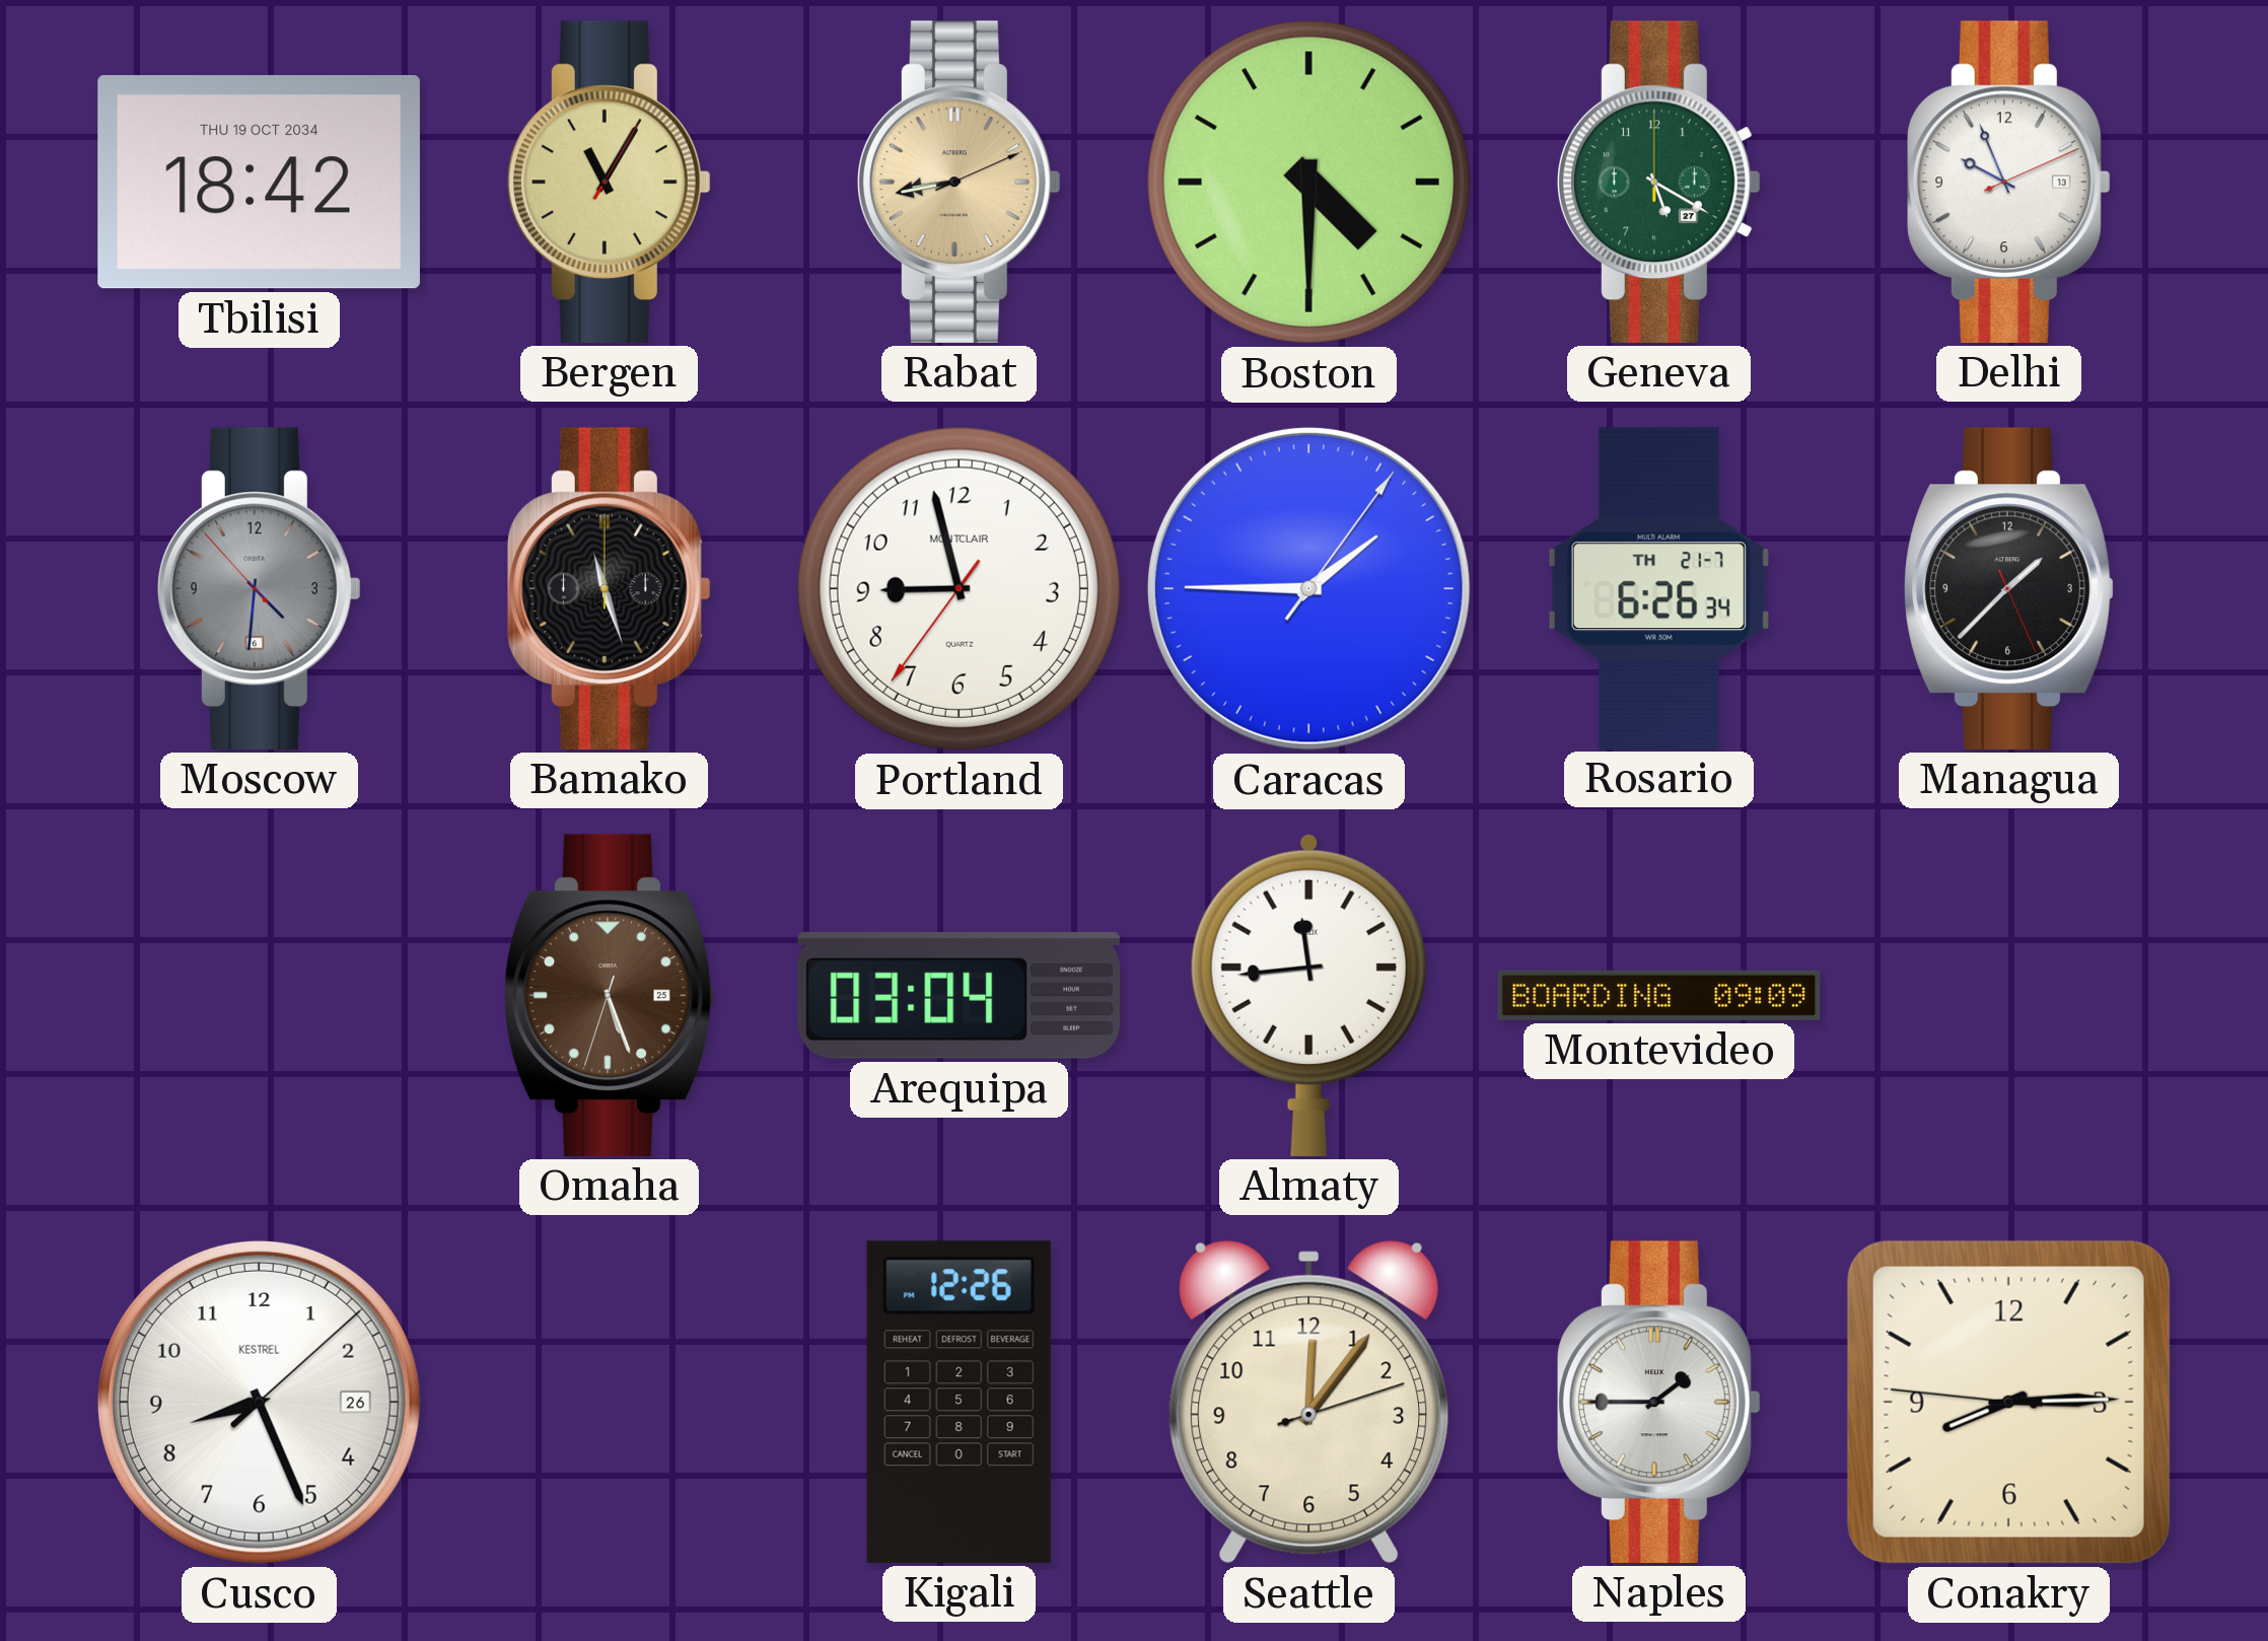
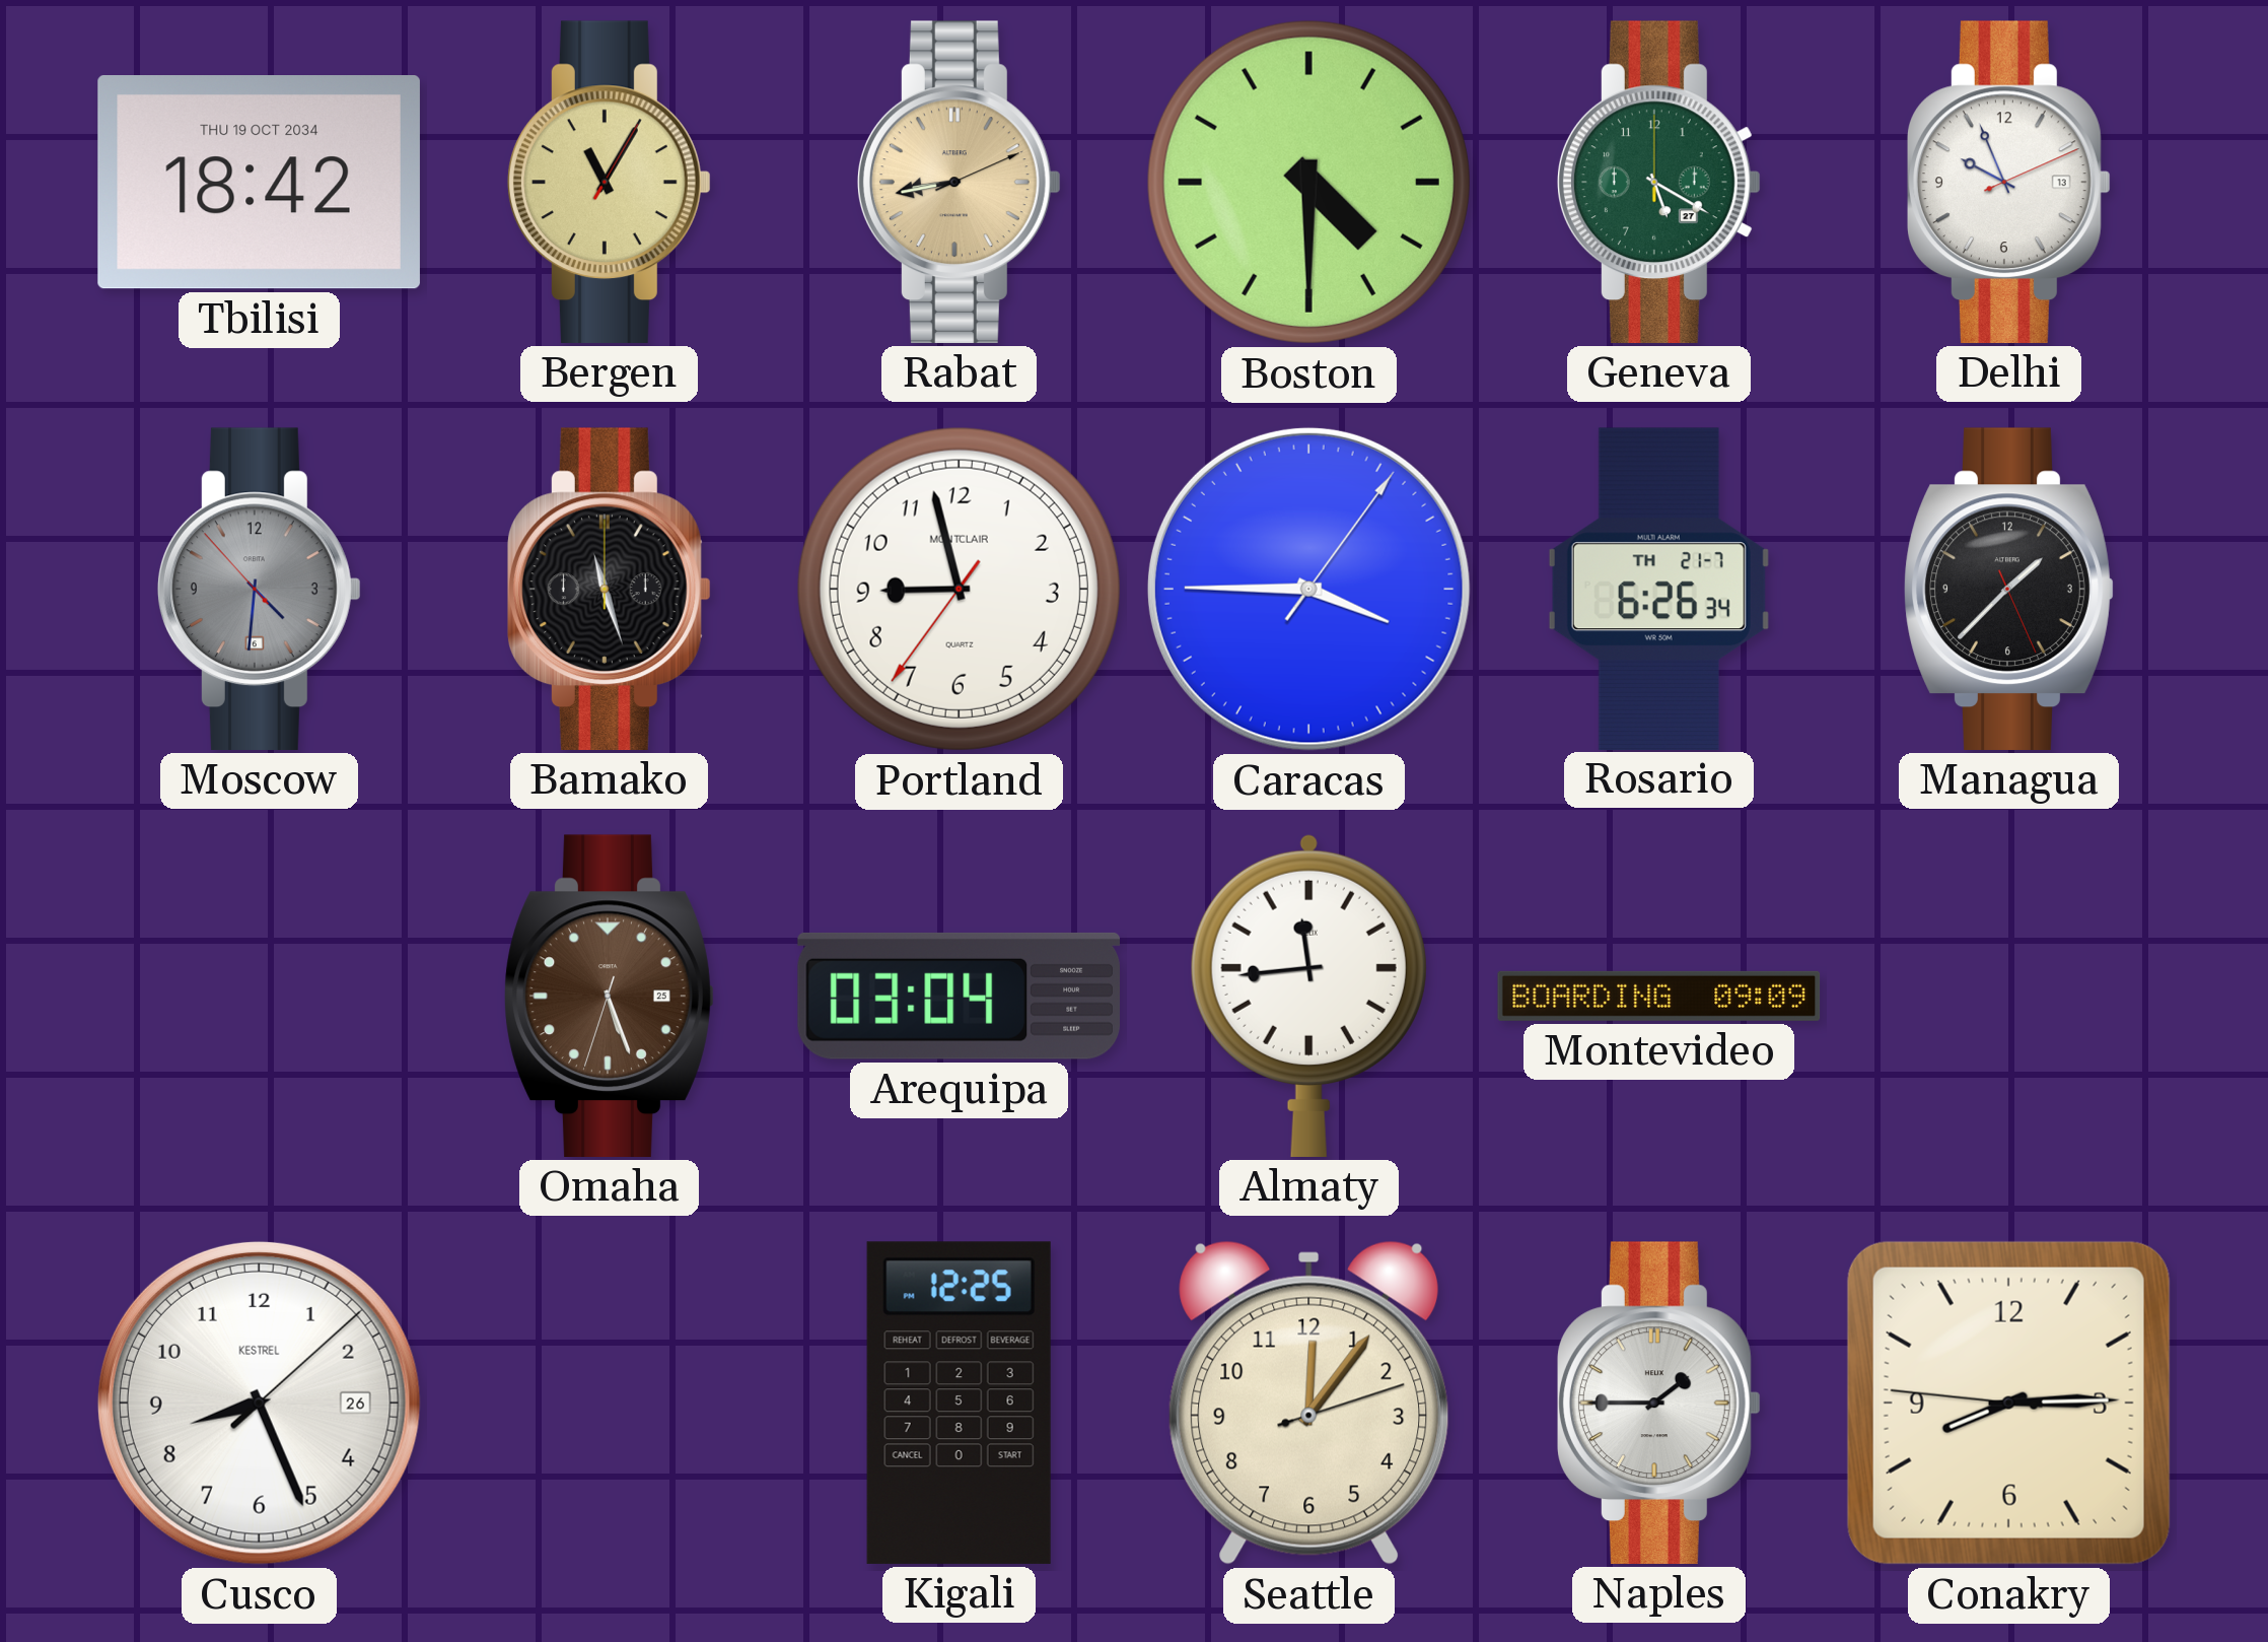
Caracas: 1:45 -> 3:45 (1308, 589)
Kigali: 12:26 -> 12:25 (959, 1402)
